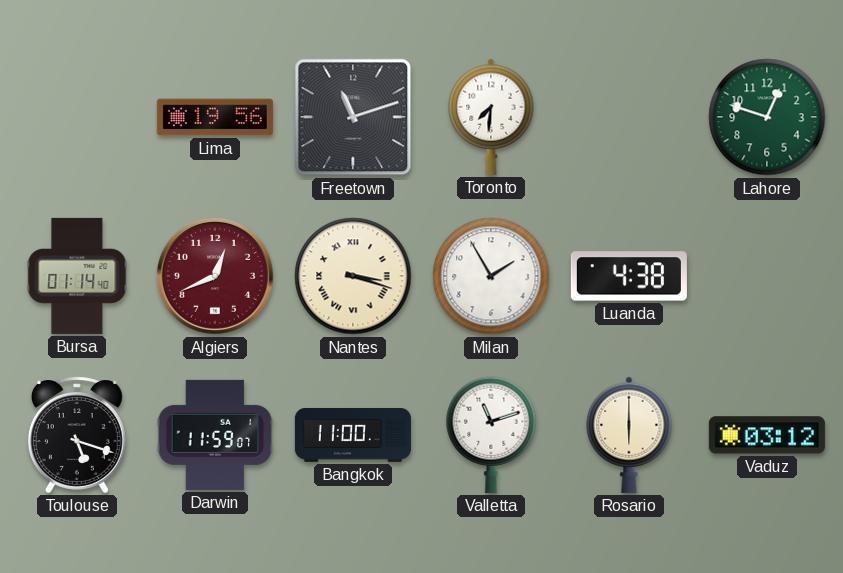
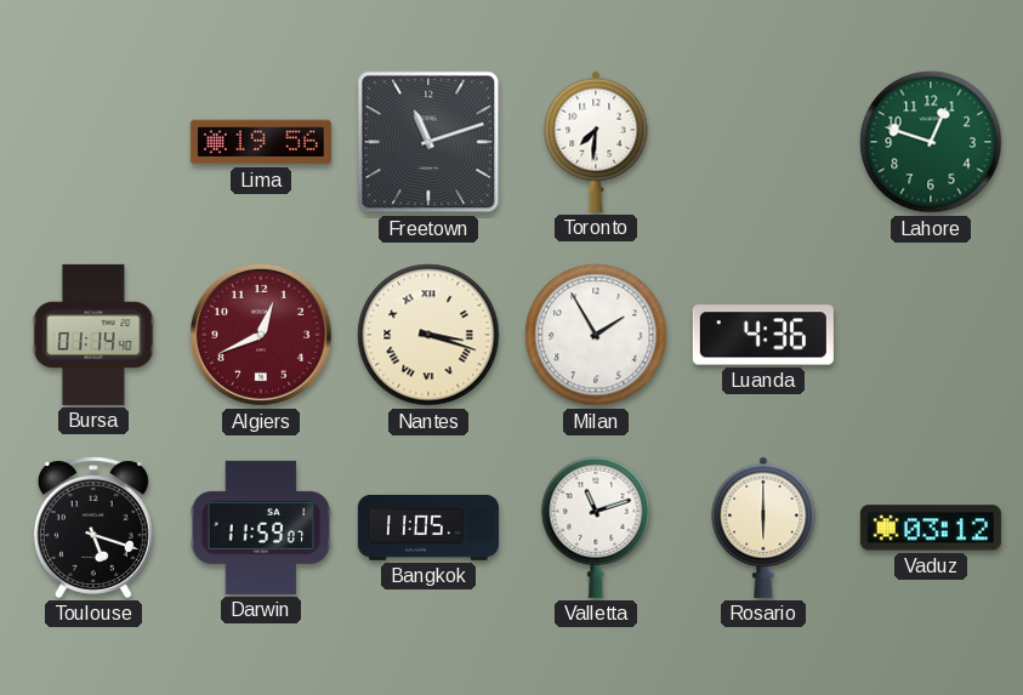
Luanda: 4:38 -> 4:36 (763, 335)
Bangkok: 11:00 -> 11:05 (428, 528)
